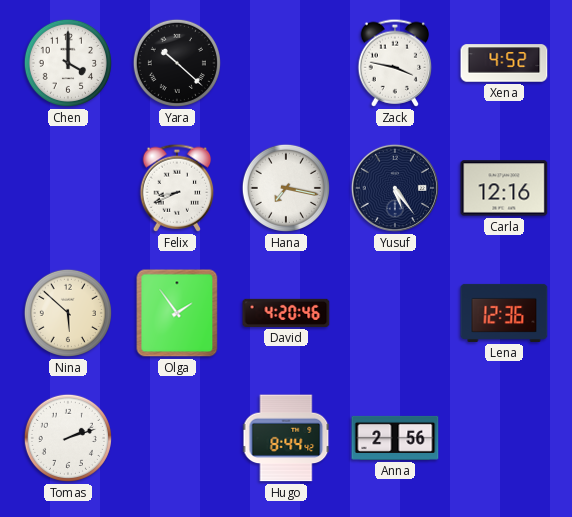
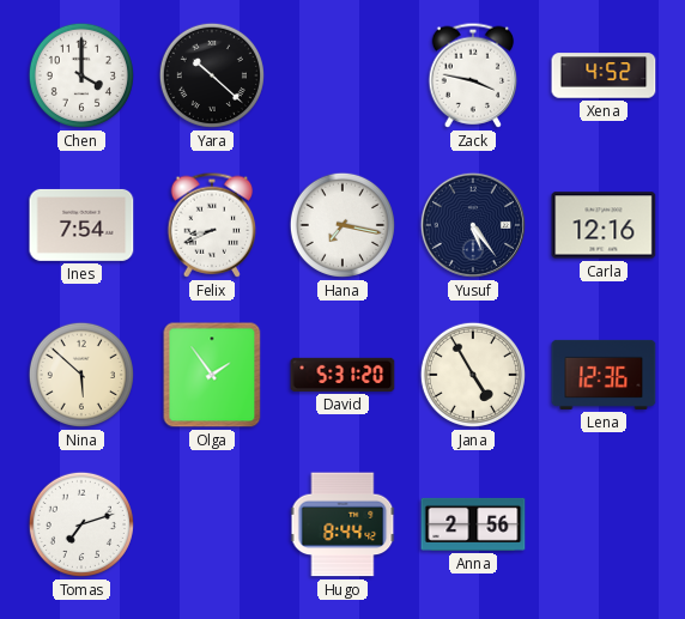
Ines: none -> 7:54 (81, 225)
David: 4:20 -> 5:31 (342, 375)
Jana: none -> 4:55 (473, 375)
Tomas: 2:12 -> 7:12 (81, 524)
